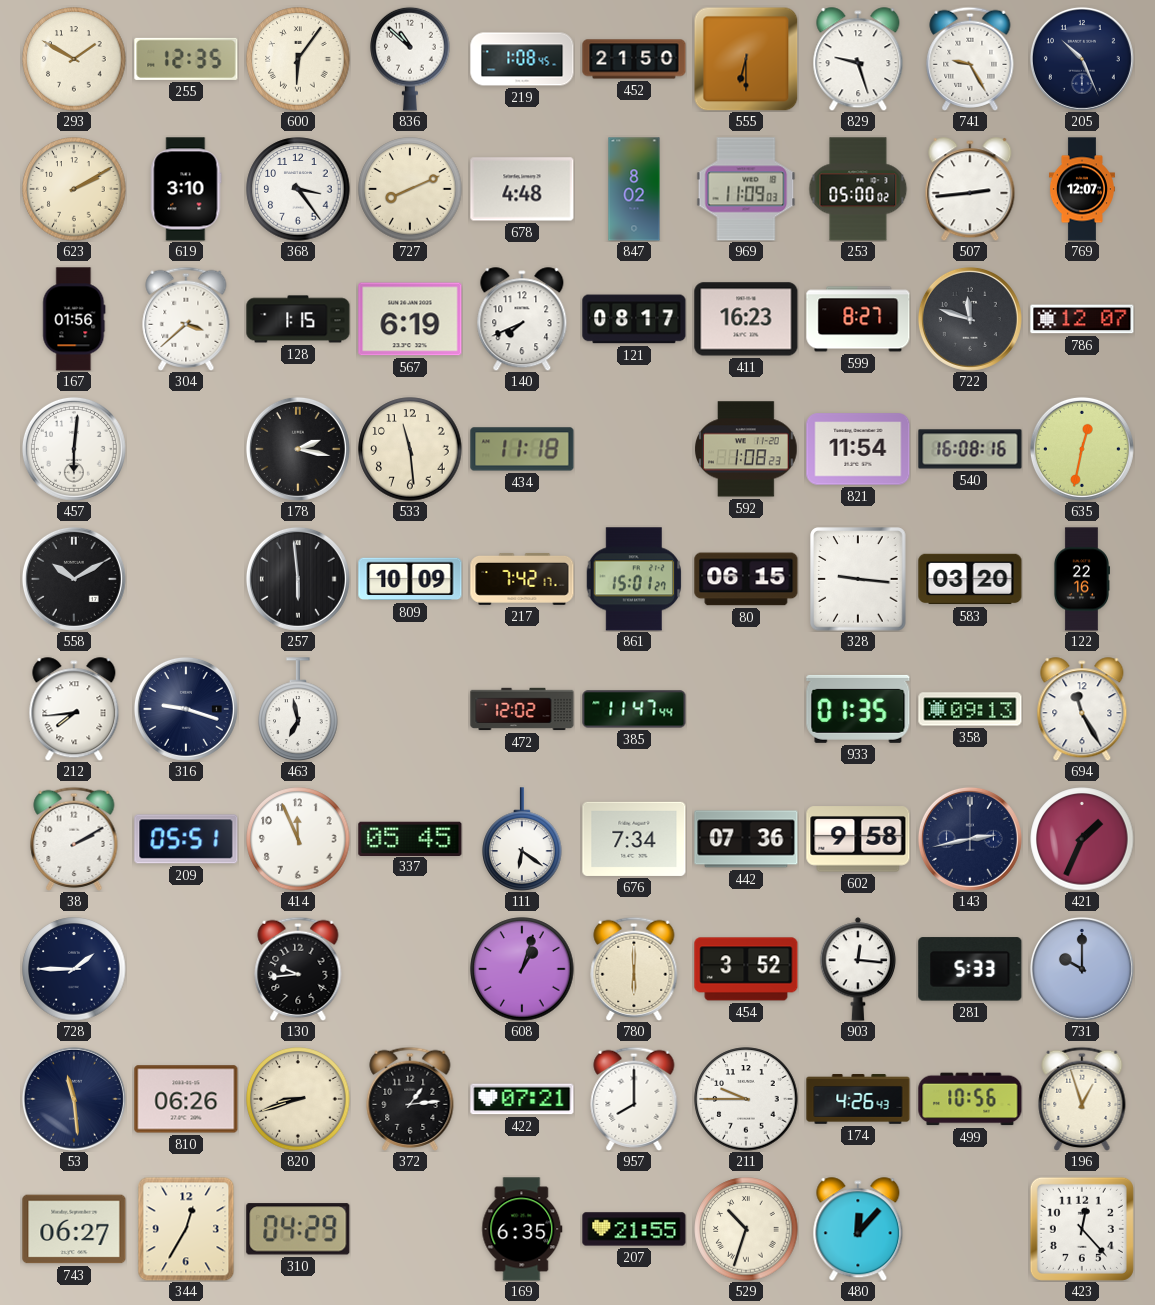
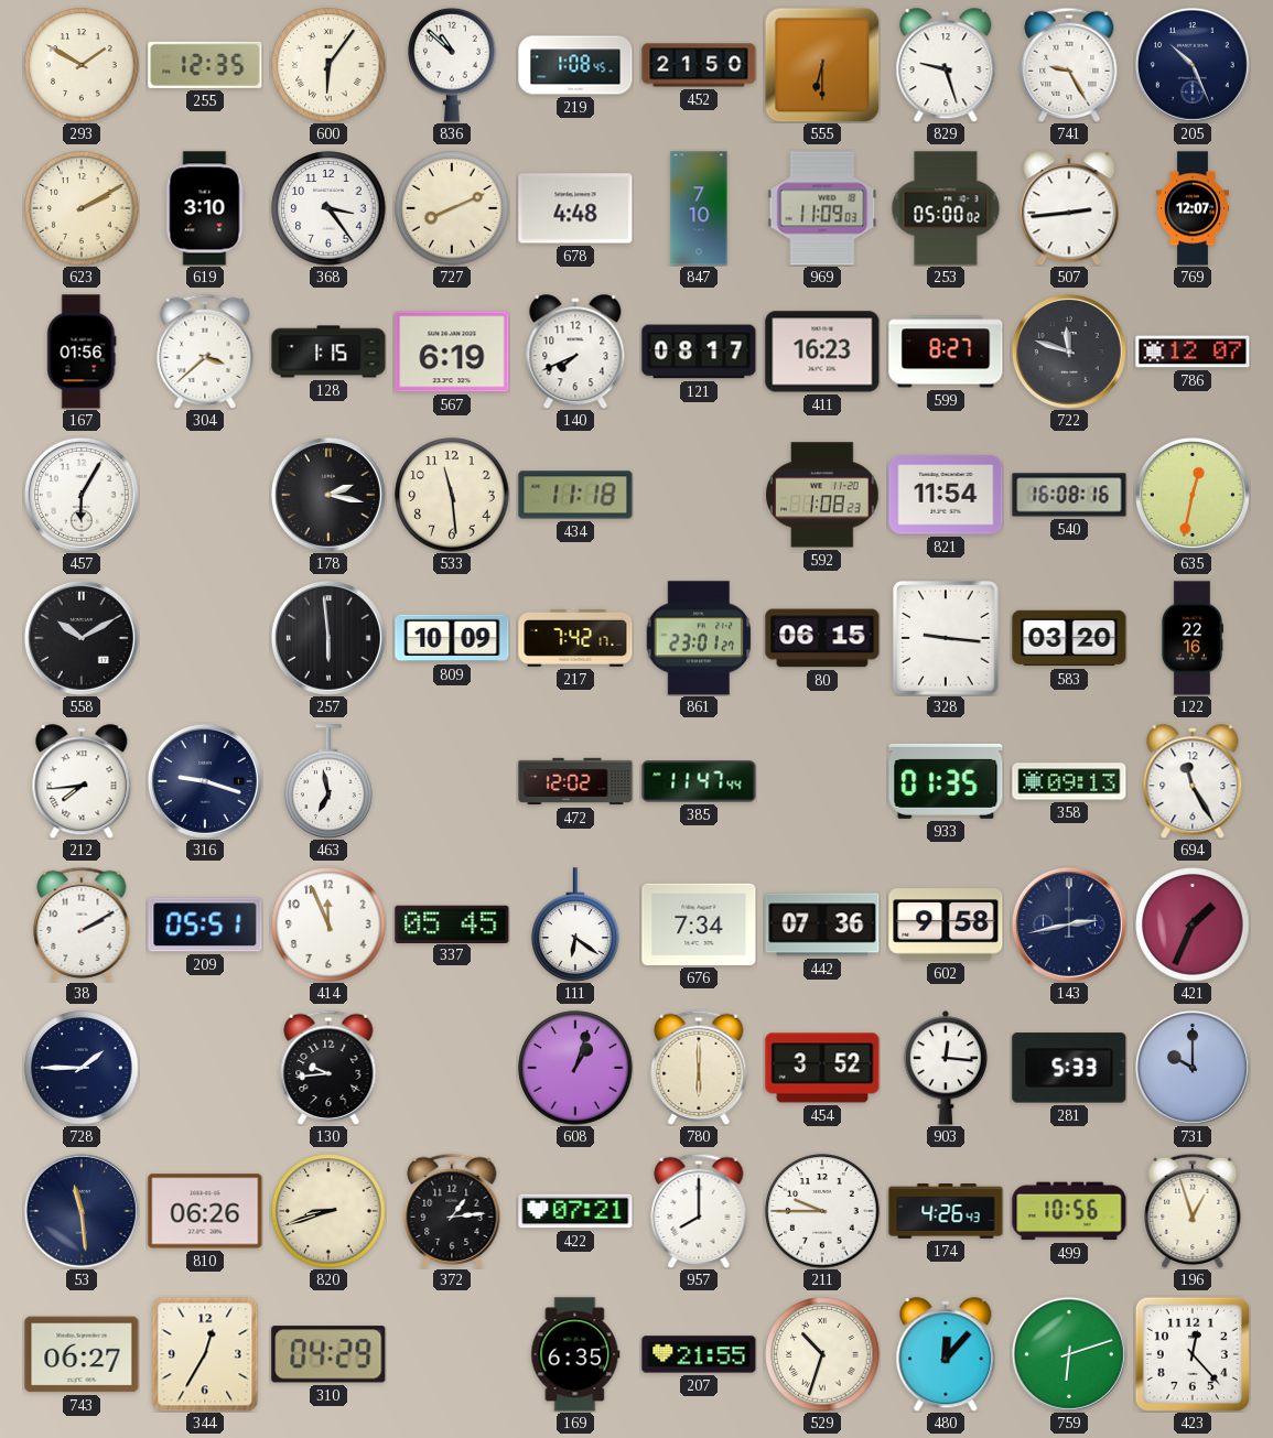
847: 8:02 -> 7:10 (699, 208)
457: 6:01 -> 6:05 (82, 495)
861: 15:01 -> 23:01 (698, 638)
759: none -> 6:12 (1069, 1354)
